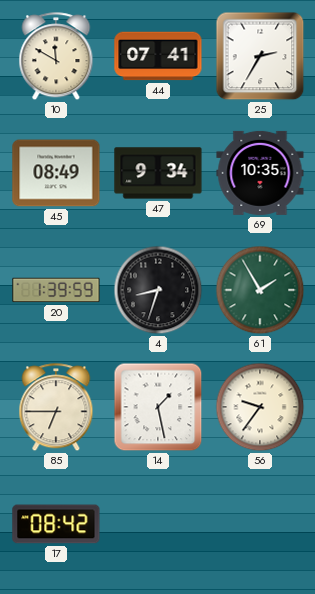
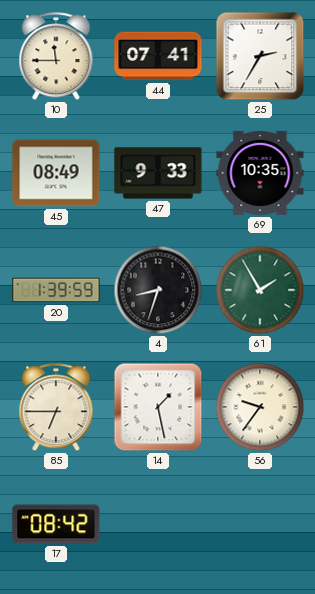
10: 11:50 -> 11:45 (56, 57)
47: 9:34 -> 9:33 (158, 173)
